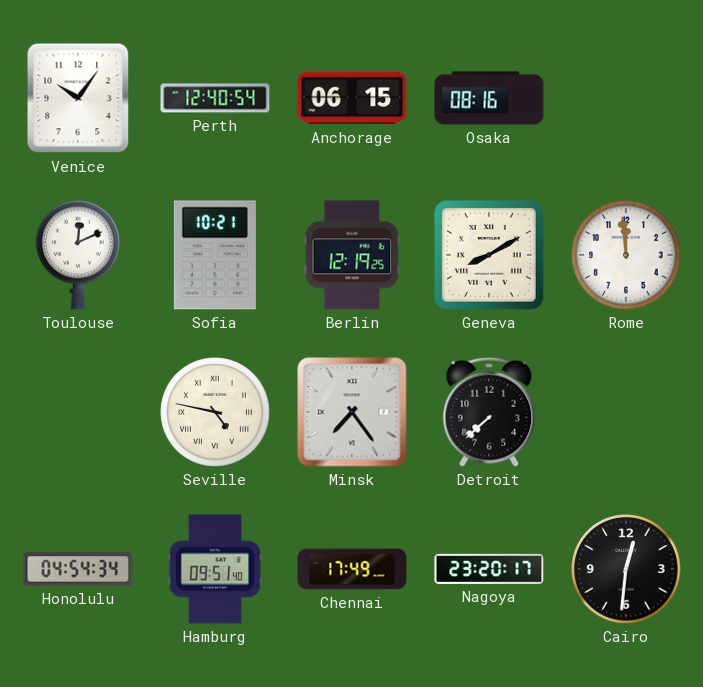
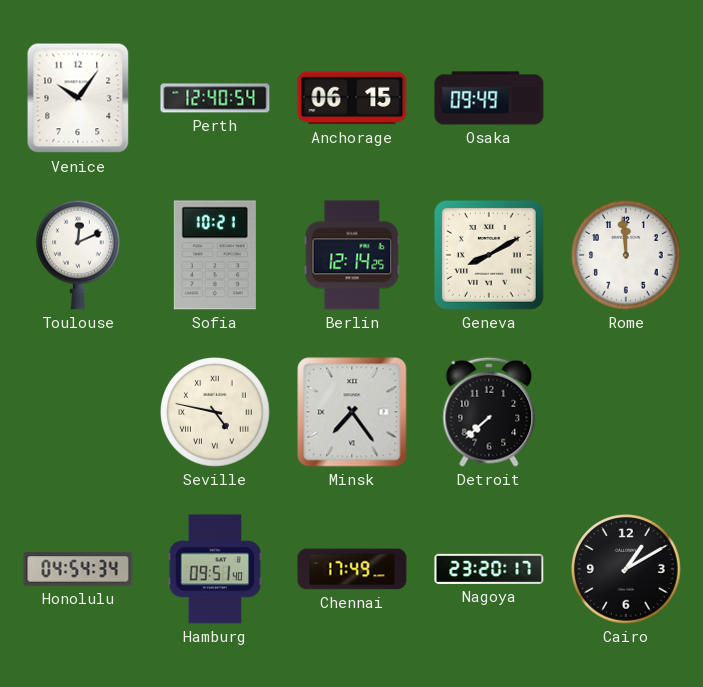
Osaka: 08:16 -> 09:49 (489, 98)
Berlin: 12:19 -> 12:14 (352, 255)
Cairo: 12:31 -> 1:10 (626, 569)
